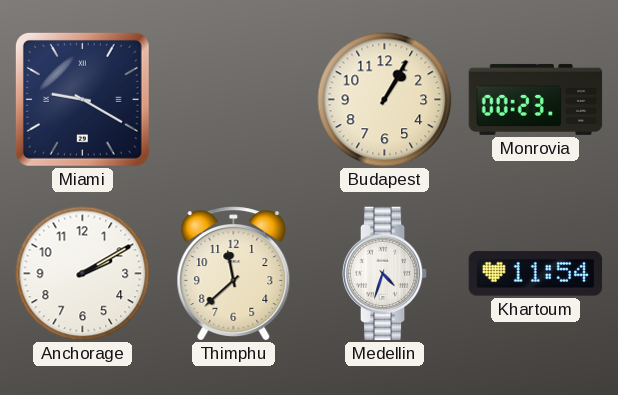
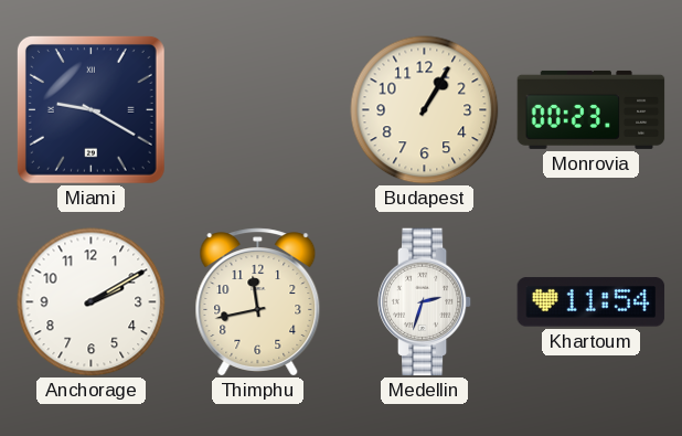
Thimphu: 11:38 -> 11:43 (258, 302)
Medellin: 4:33 -> 2:33 (425, 302)
